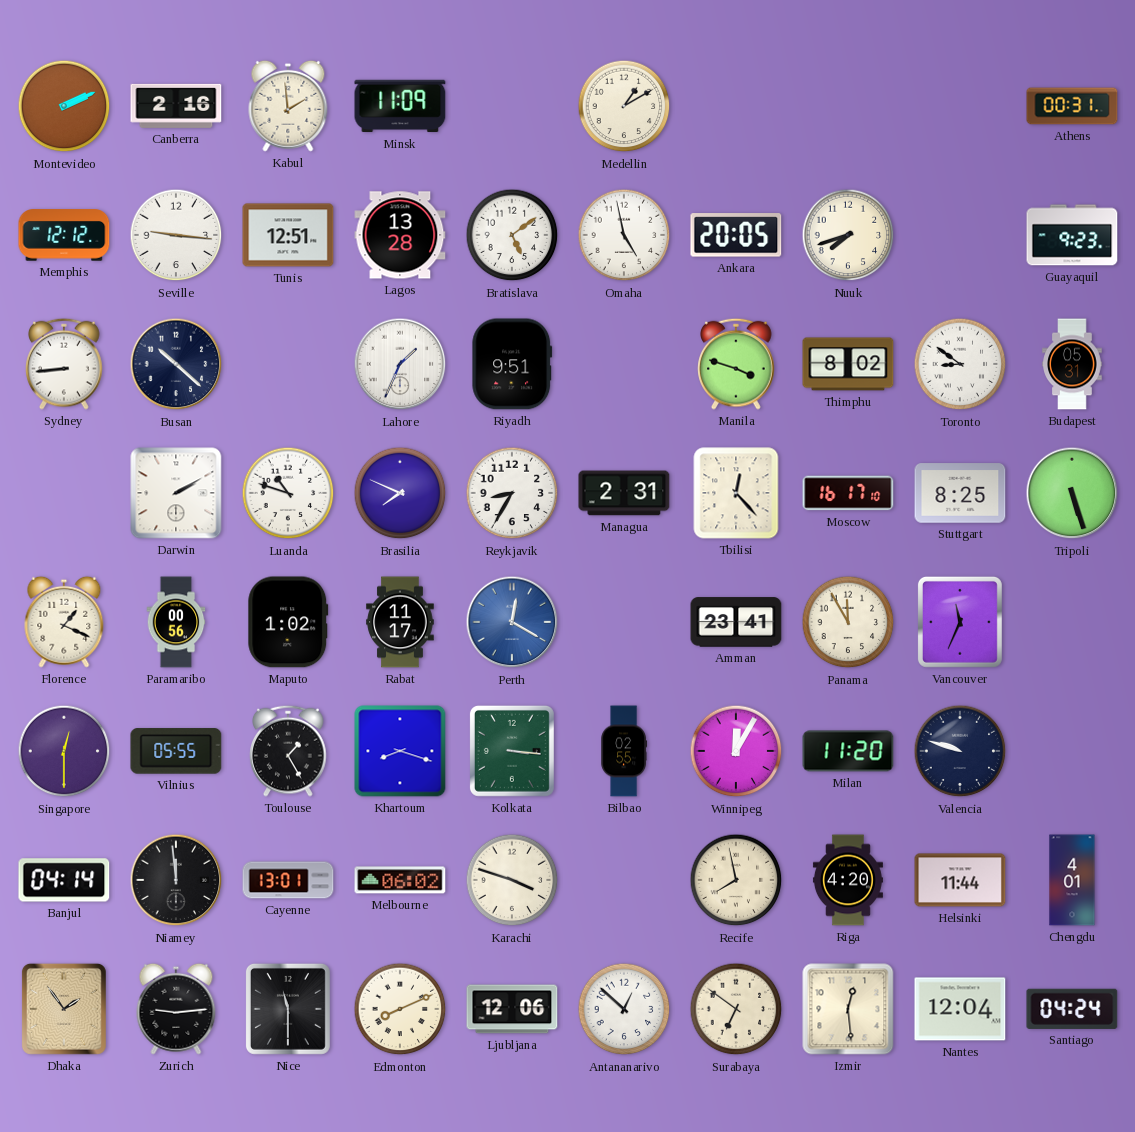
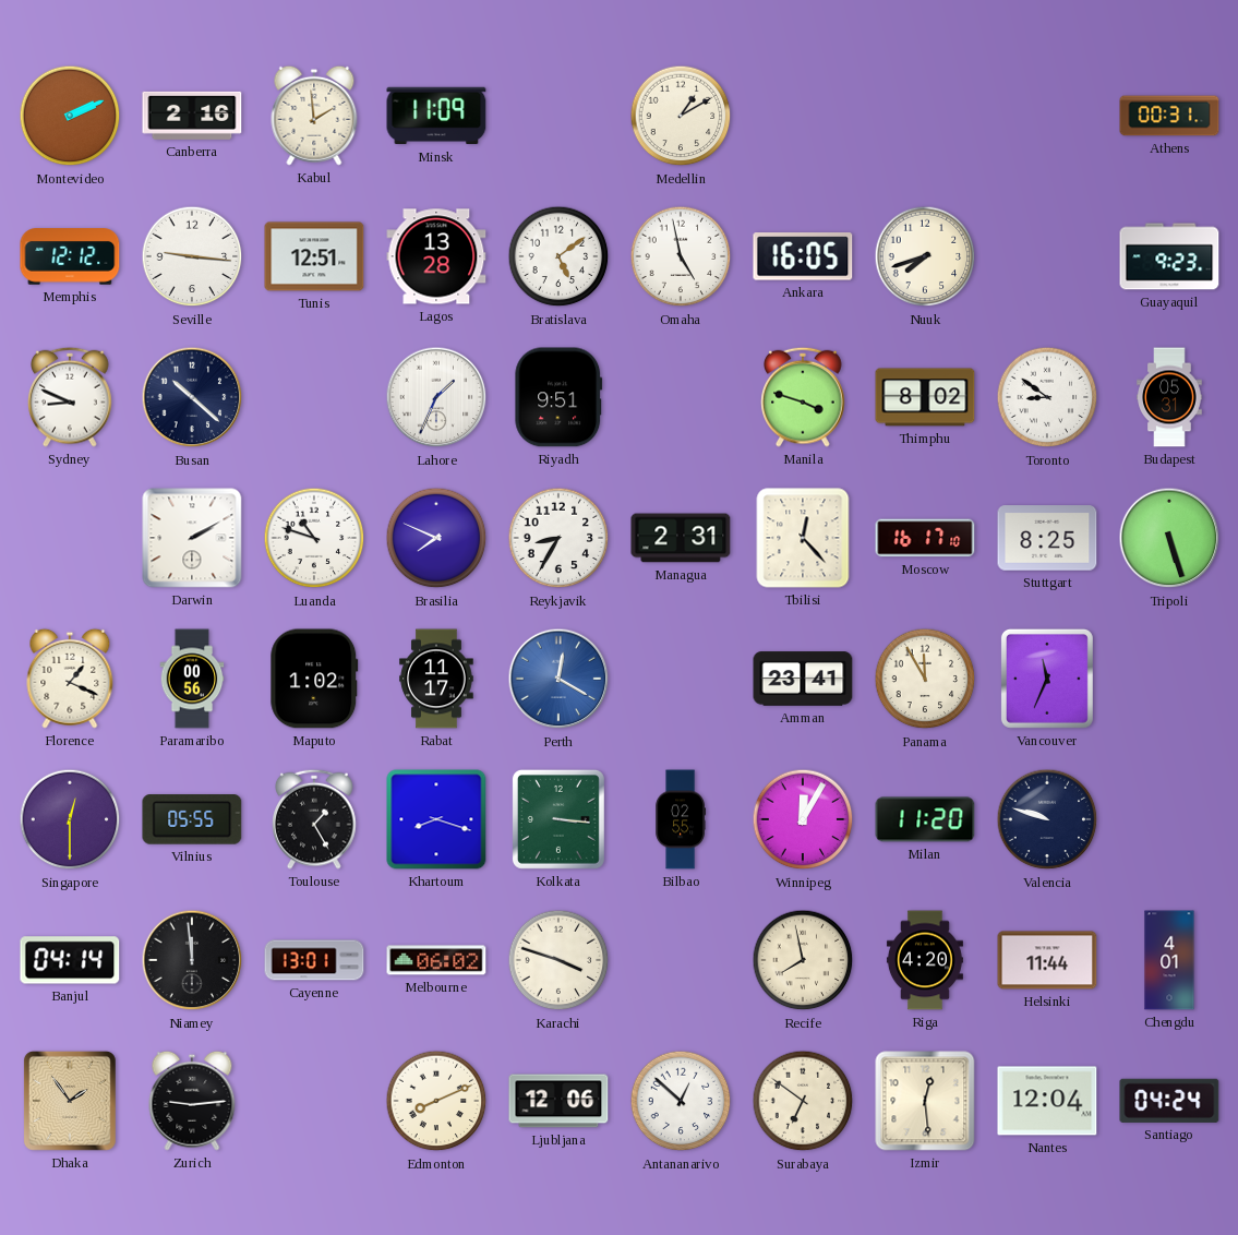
Ankara: 20:05 -> 16:05 (803, 256)
Sydney: 8:44 -> 8:49 (70, 397)
Nice: 11:30 -> none (288, 1009)
